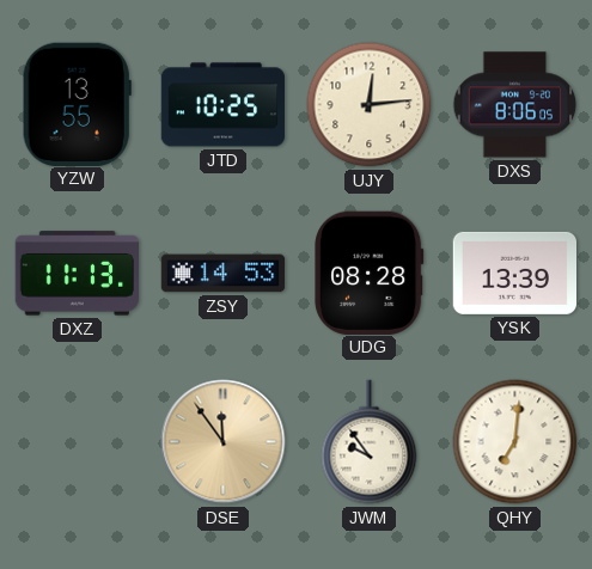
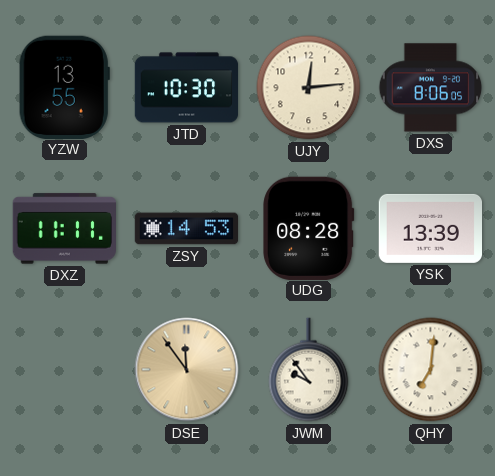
JTD: 10:25 -> 10:30 (187, 88)
DXZ: 11:13 -> 11:11 (64, 229)
